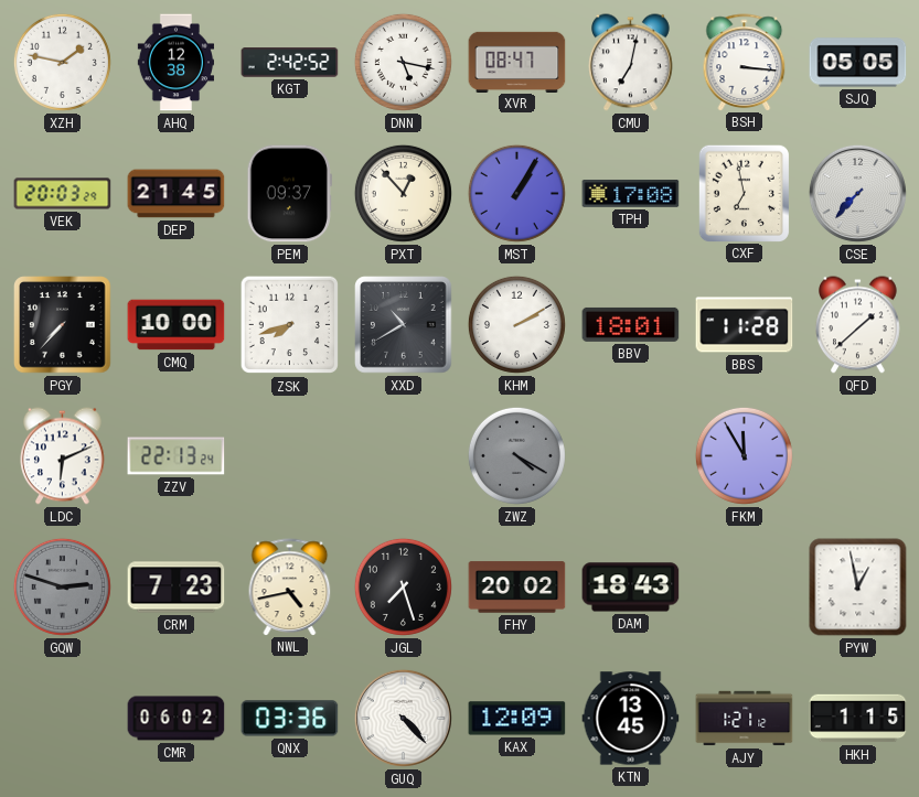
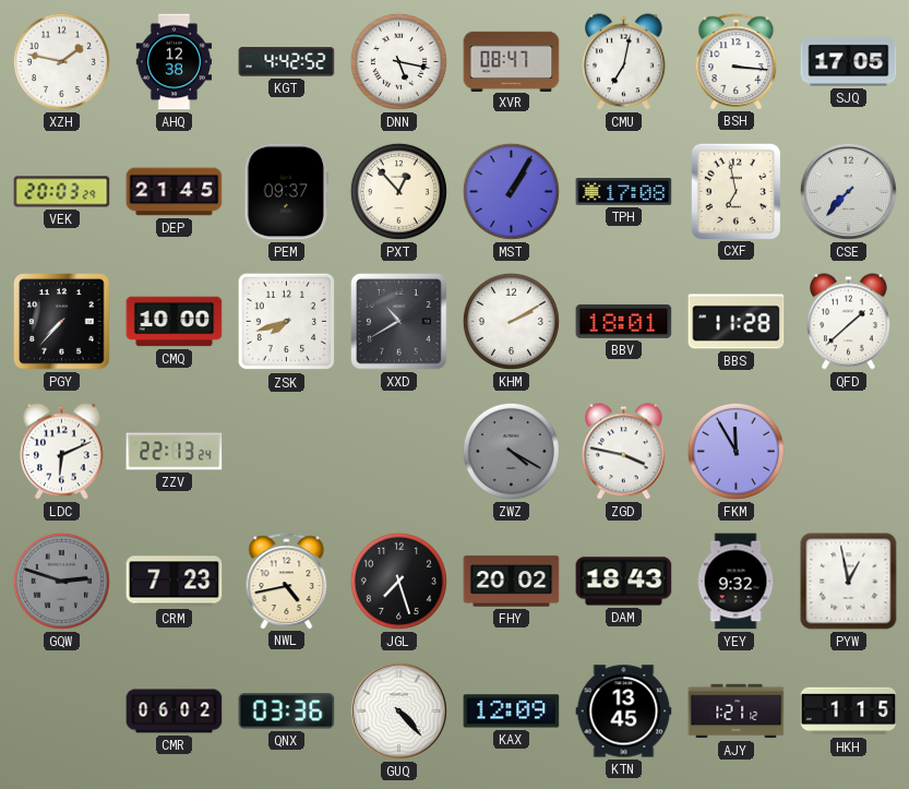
KGT: 2:42 -> 4:42 (287, 62)
SJQ: 05:05 -> 17:05 (849, 62)
ZGD: none -> 3:47 (624, 452)
YEY: none -> 9:32 (735, 582)
